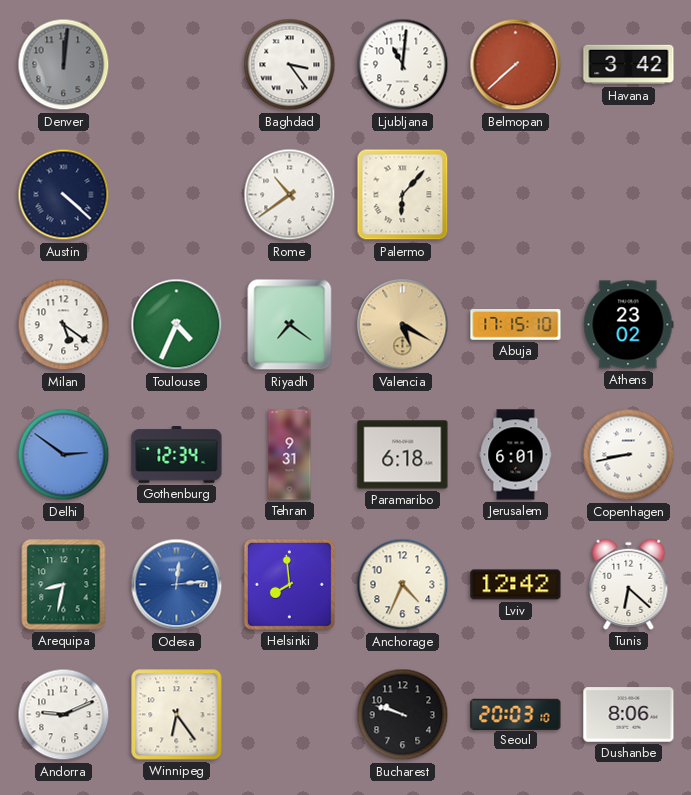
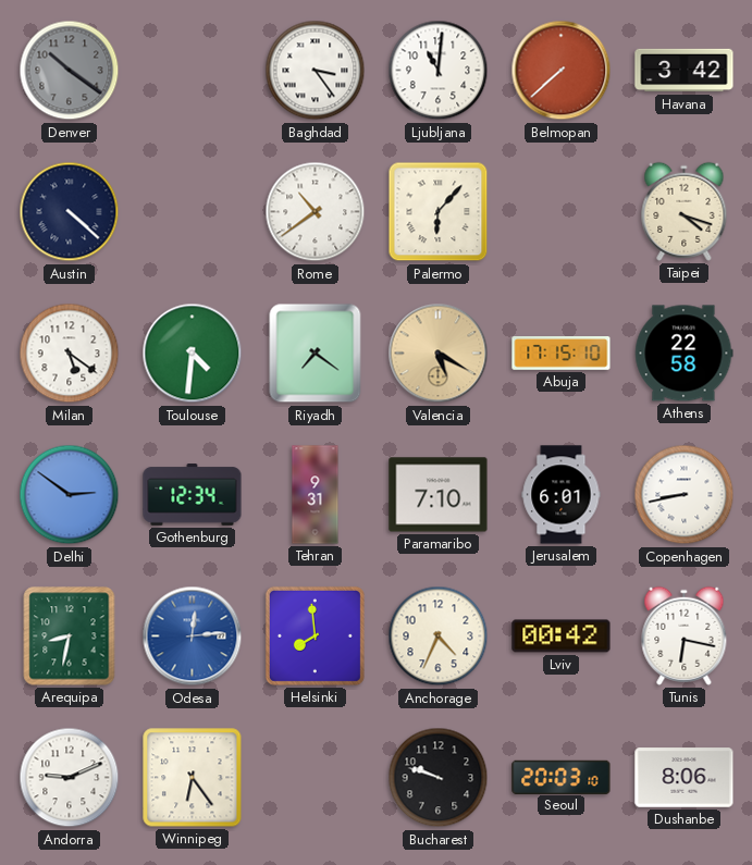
Denver: 12:01 -> 10:21 (70, 71)
Taipei: none -> 4:18 (685, 211)
Toulouse: 4:34 -> 4:31 (193, 354)
Athens: 23:02 -> 22:58 (685, 354)
Paramaribo: 6:18 -> 7:10 (439, 495)
Lviv: 12:42 -> 00:42 (562, 637)
Tunis: 6:22 -> 6:17 (685, 635)
